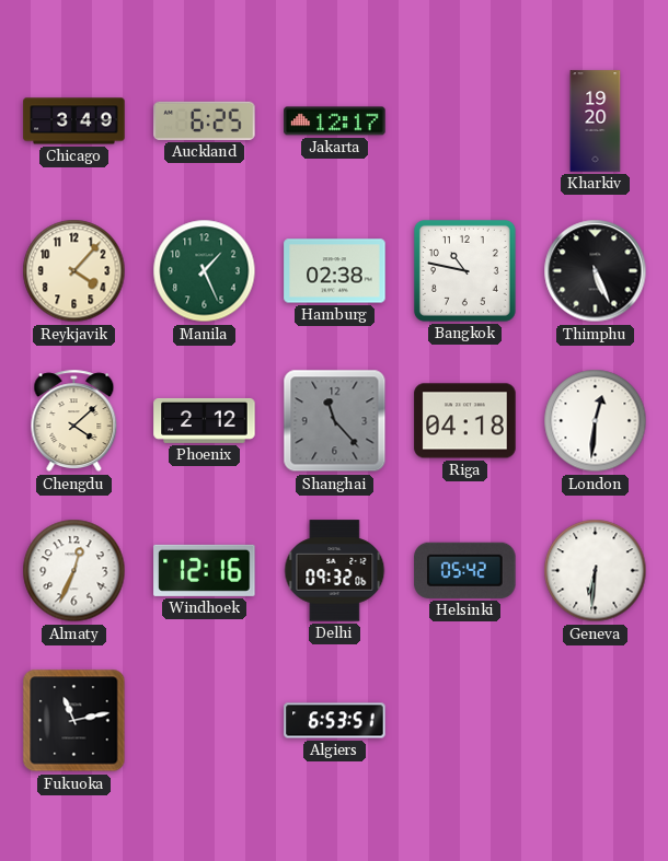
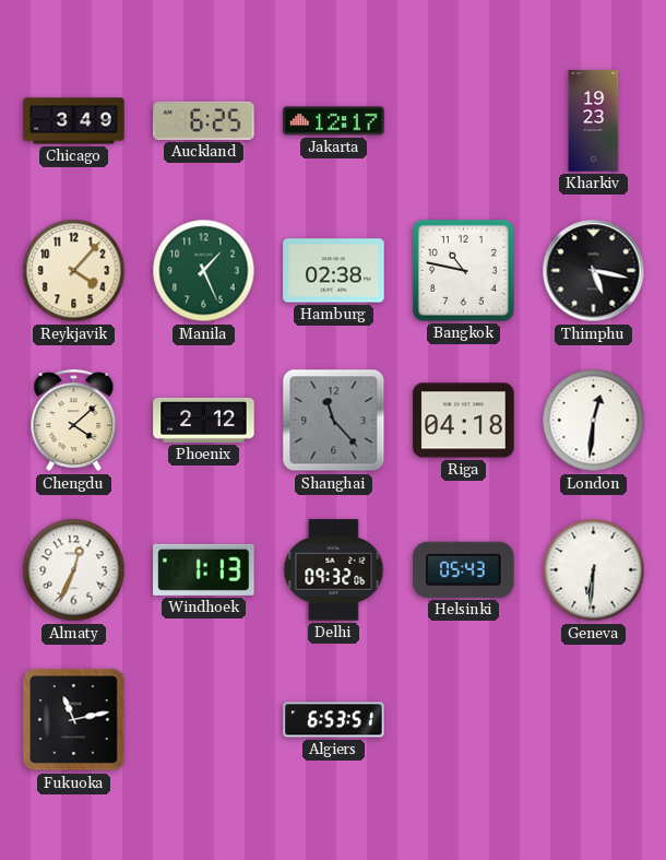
Kharkiv: 19:20 -> 19:23 (594, 121)
Thimphu: 5:26 -> 5:17 (594, 271)
Windhoek: 12:16 -> 1:13 (204, 569)
Helsinki: 05:42 -> 05:43 (464, 569)
